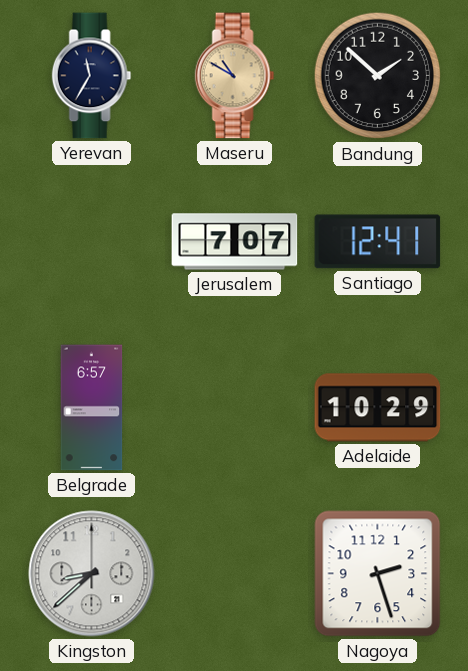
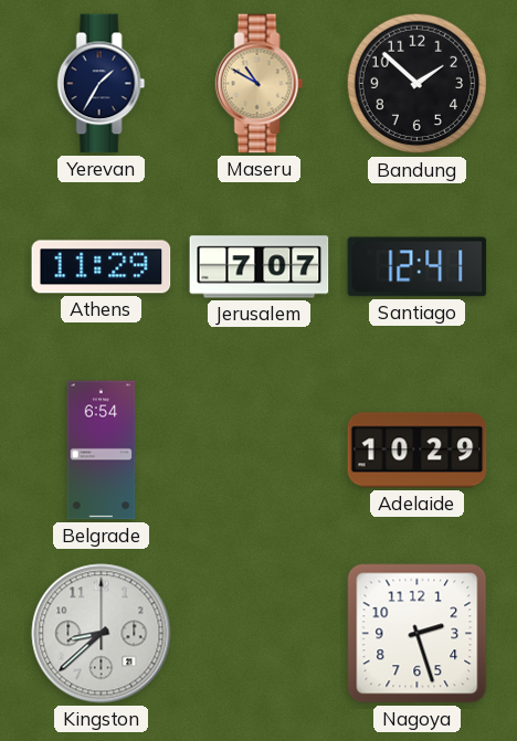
Yerevan: 11:35 -> 1:35 (102, 84)
Athens: none -> 11:29 (102, 267)
Belgrade: 6:57 -> 6:54 (102, 451)
